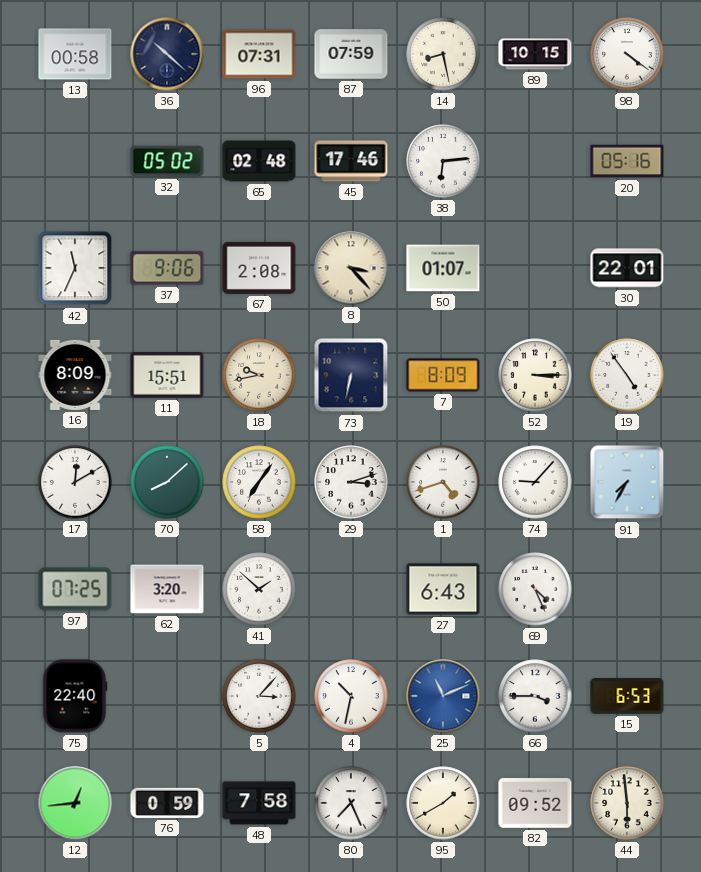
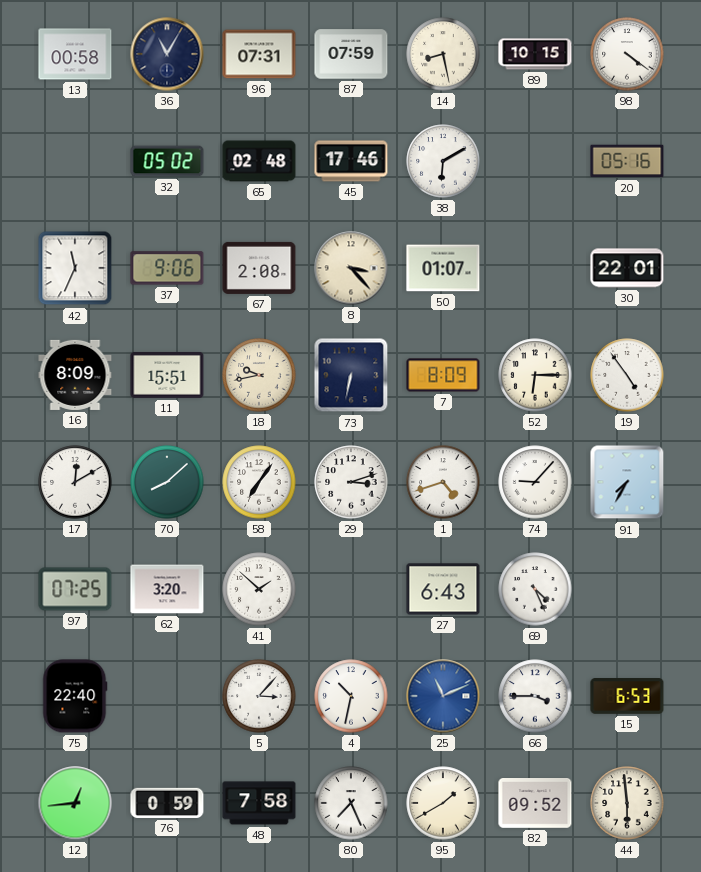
36: 10:22 -> 11:05 (167, 54)
38: 6:14 -> 6:10 (443, 161)
52: 3:15 -> 6:15 (535, 375)
